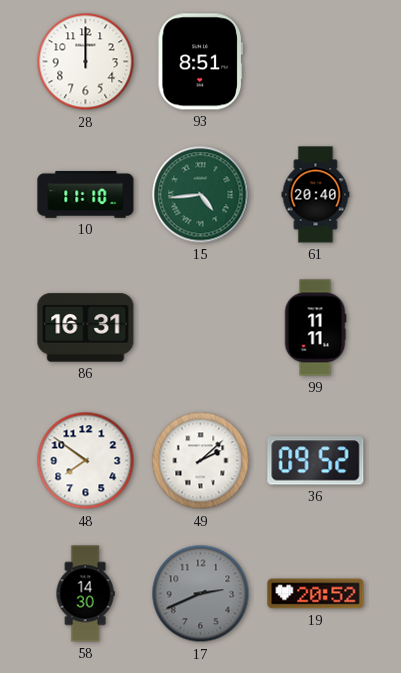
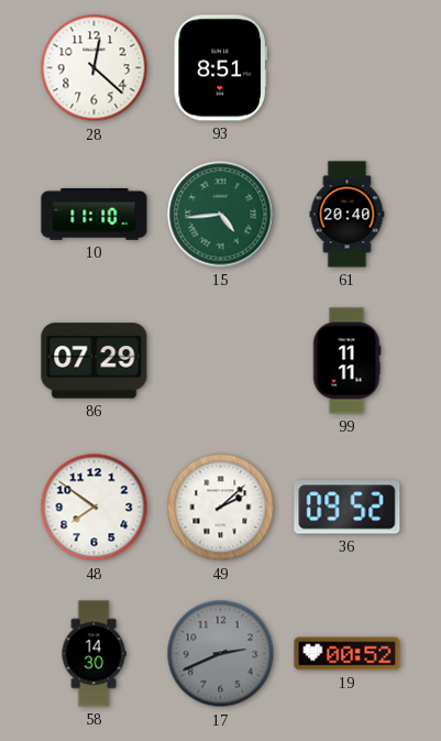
28: 12:00 -> 12:22 (95, 68)
86: 16:31 -> 07:29 (95, 361)
19: 20:52 -> 00:52 (348, 654)
